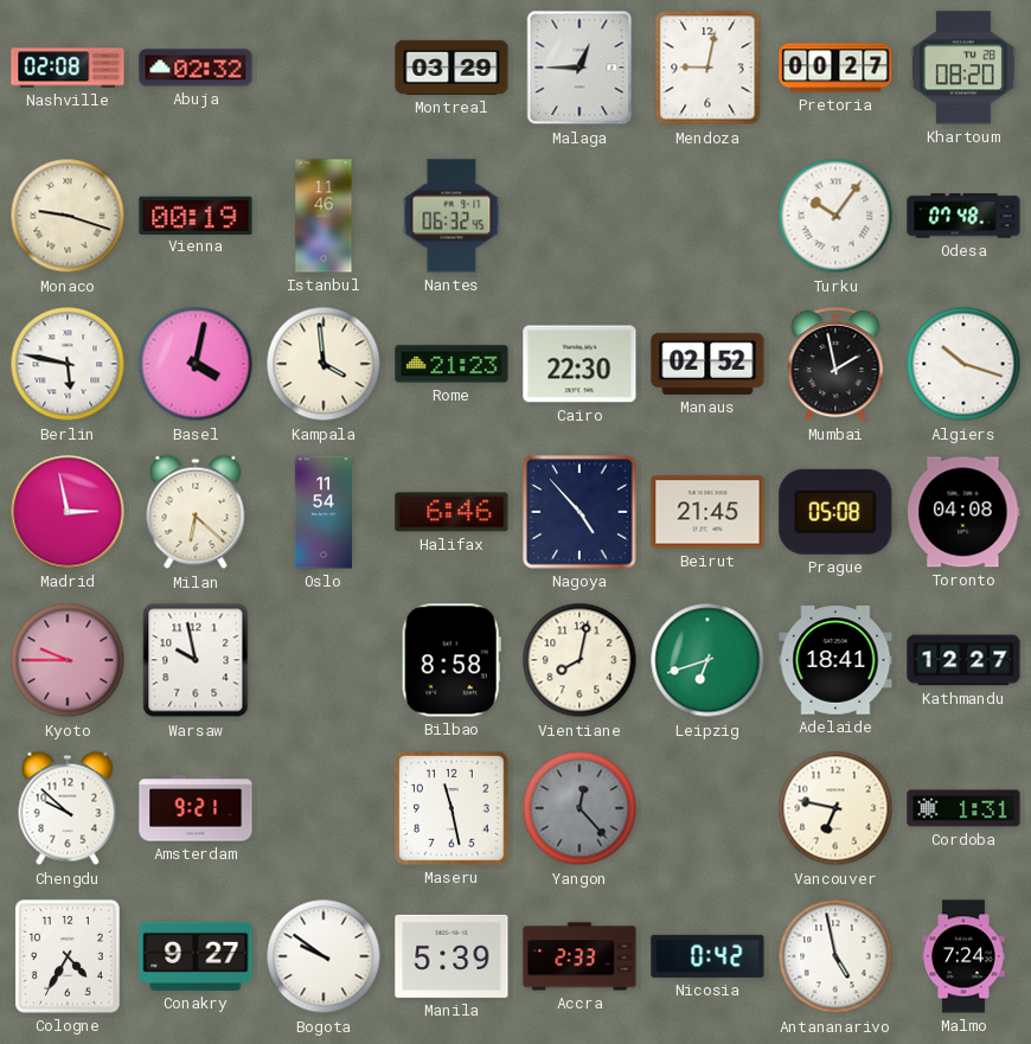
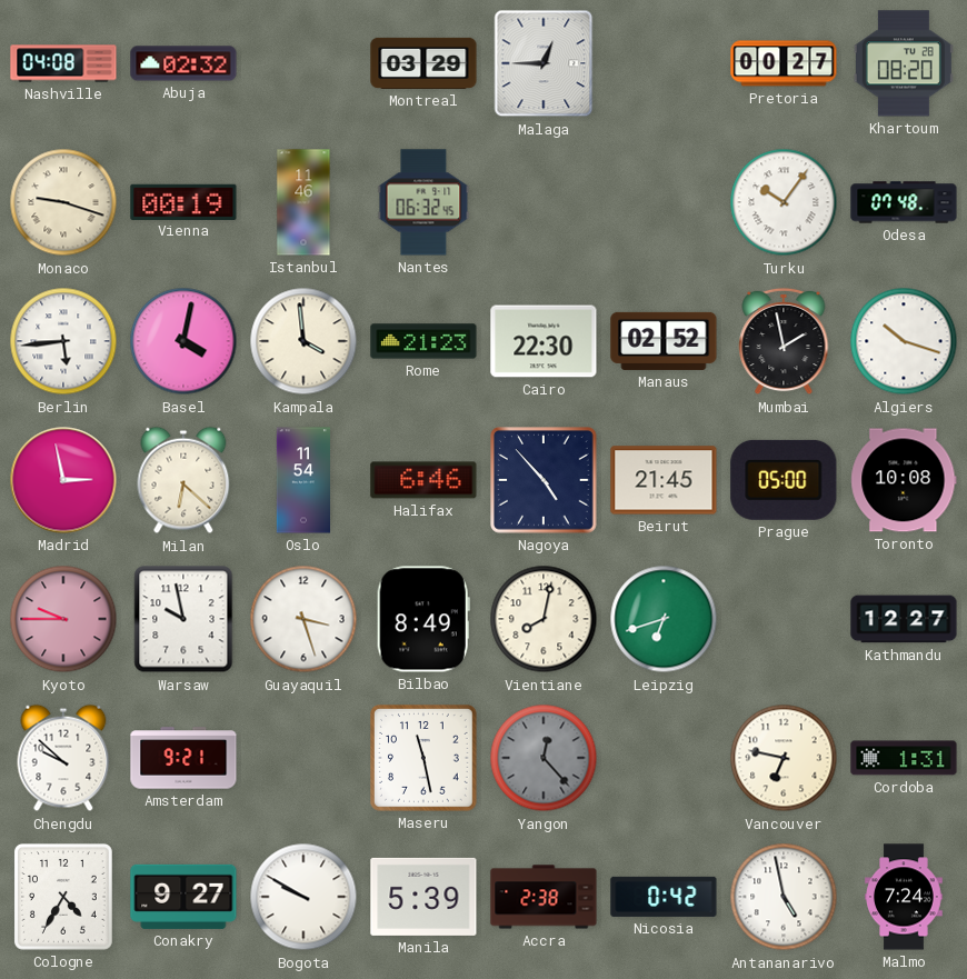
Nashville: 02:08 -> 04:08 (63, 63)
Mendoza: 9:02 -> none (707, 68)
Berlin: 5:47 -> 5:44 (63, 341)
Prague: 05:08 -> 05:00 (784, 480)
Toronto: 04:08 -> 10:08 (904, 480)
Guayaquil: none -> 3:27 (303, 619)
Bilbao: 8:58 -> 8:49 (423, 619)
Adelaide: 18:41 -> none (835, 660)
Bogota: 9:51 -> 9:50 (303, 897)
Accra: 2:33 -> 2:38 (544, 897)
